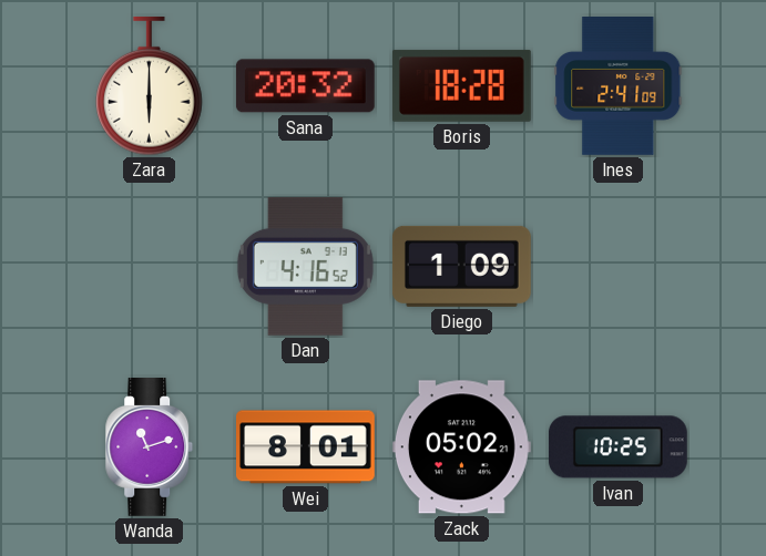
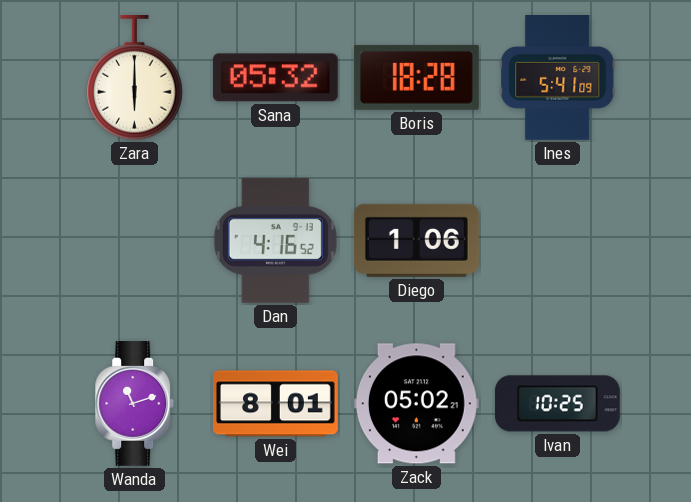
Sana: 20:32 -> 05:32 (275, 78)
Ines: 2:41 -> 5:41 (558, 78)
Diego: 1:09 -> 1:06 (416, 240)
